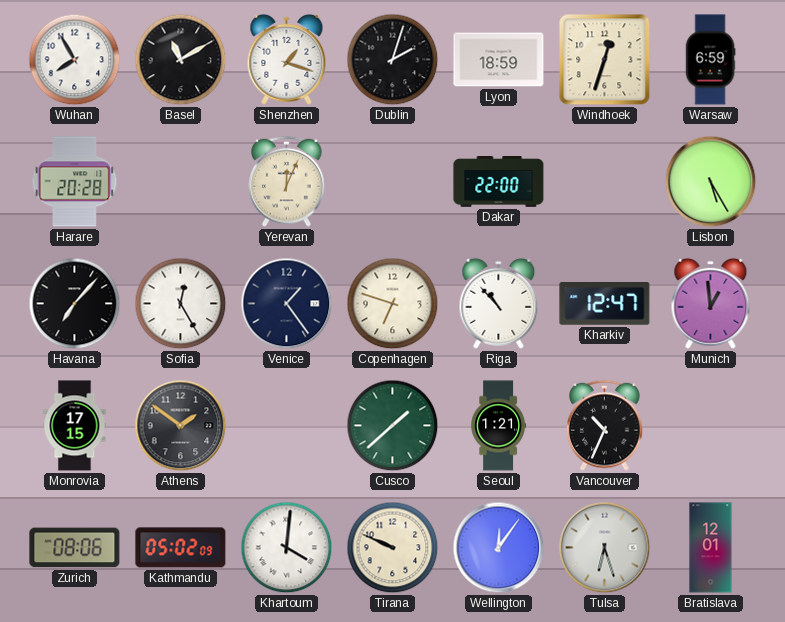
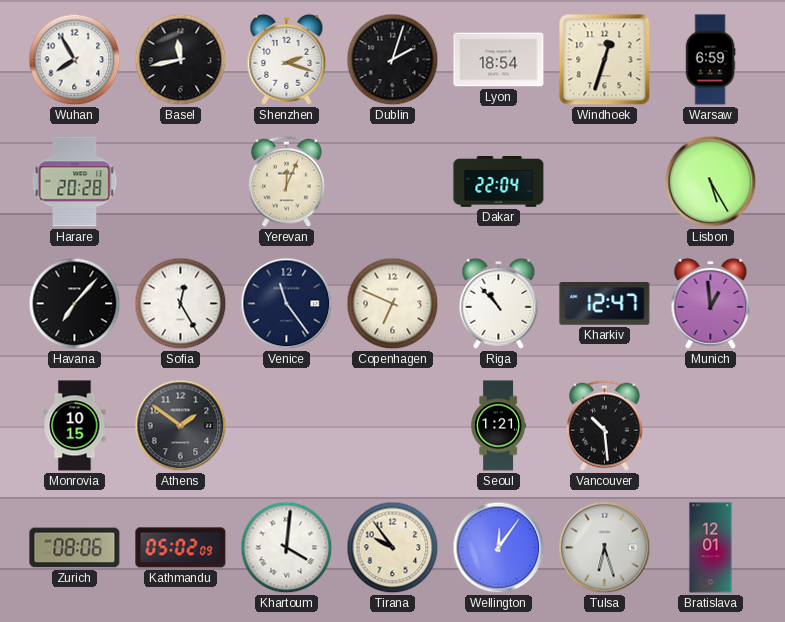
Basel: 11:10 -> 11:43 (181, 60)
Shenzhen: 1:18 -> 2:18 (287, 59)
Lyon: 18:59 -> 18:54 (499, 60)
Dakar: 22:00 -> 22:04 (499, 182)
Venice: 1:24 -> 11:24 (287, 304)
Copenhagen: 6:48 -> 6:49 (393, 304)
Monrovia: 17:15 -> 10:15 (75, 426)
Cusco: 1:38 -> none (393, 426)
Vancouver: 10:34 -> 10:29 (605, 425)
Tirana: 9:49 -> 9:54 (393, 548)
